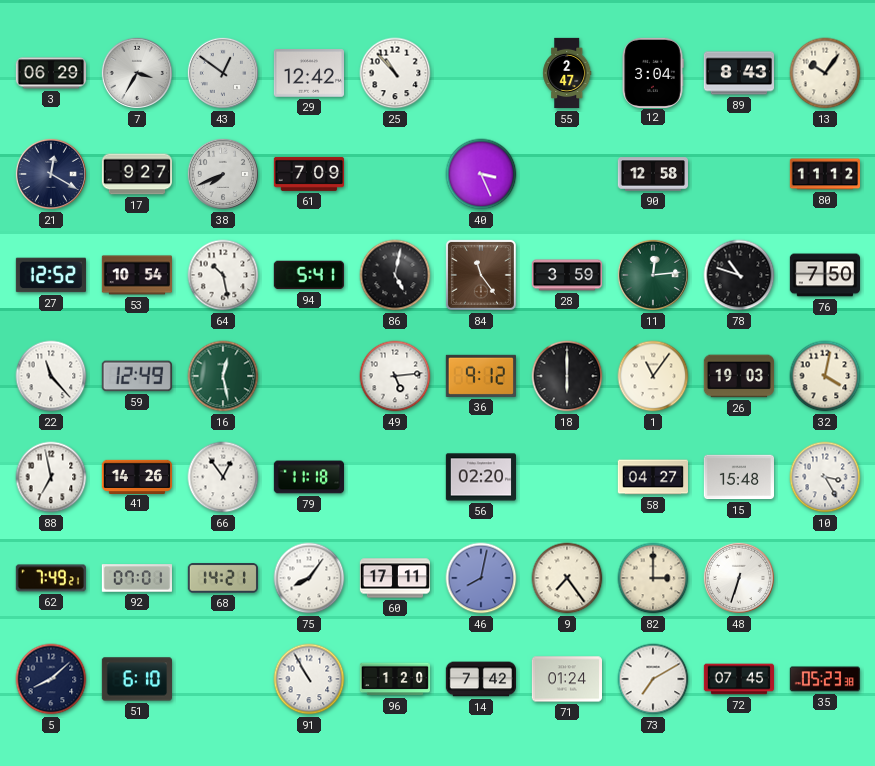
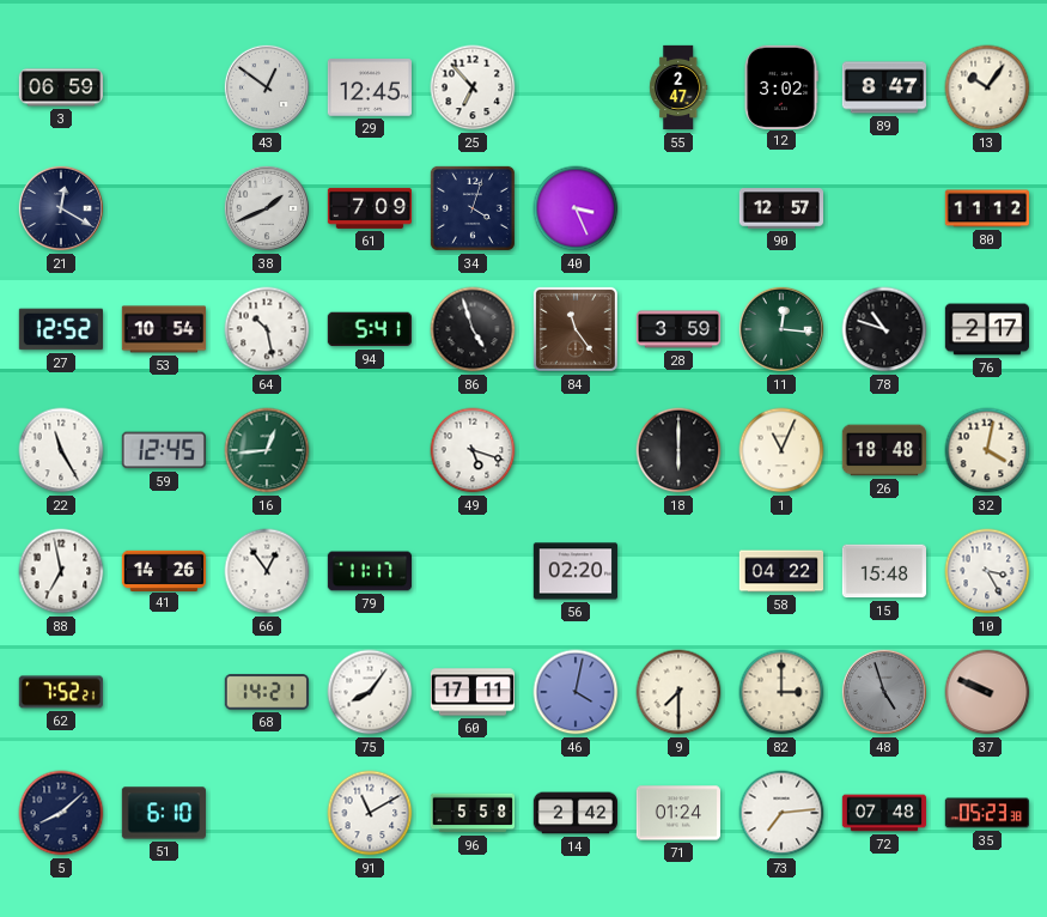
3: 06:29 -> 06:59 (60, 87)
7: 3:35 -> none (137, 73)
29: 12:42 -> 12:45 (369, 87)
25: 10:53 -> 6:53 (473, 87)
12: 3:04 -> 3:02 (781, 86)
89: 8:43 -> 8:47 (883, 87)
17: 9:27 -> none (136, 174)
38: 7:41 -> 1:41 (267, 208)
34: none -> 4:03 (473, 208)
90: 12:58 -> 12:57 (780, 208)
86: 5:02 -> 4:57 (473, 329)
11: 12:14 -> 12:16 (781, 329)
76: 7:50 -> 2:17 (986, 329)
22: 11:23 -> 11:25 (61, 450)
59: 12:49 -> 12:45 (164, 450)
16: 12:28 -> 12:44 (267, 450)
49: 5:14 -> 5:18 (473, 450)
36: 9:12 -> none (481, 376)
1: 11:06 -> 11:04 (781, 450)
26: 19:03 -> 18:48 (884, 450)
79: 11:18 -> 11:17 (369, 571)
58: 04:27 -> 04:22 (780, 571)
62: 7:49 -> 7:52 (61, 692)
92: 07:01 -> none (136, 578)
46: 8:02 -> 4:02 (576, 692)
9: 7:24 -> 7:30 (678, 692)
48: 6:33 -> 4:57 (884, 692)
48 dial: white -> grey (884, 692)
37: none -> 9:49 (987, 692)
91: 10:55 -> 11:10 (370, 813)
96: 1:20 -> 5:58 (471, 813)
14: 7:42 -> 2:42 (574, 813)
73: 7:10 -> 7:14 (781, 813)
72: 07:45 -> 07:48 (884, 813)
